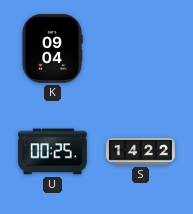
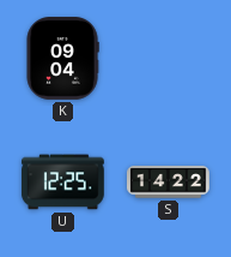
U: 00:25 -> 12:25 (62, 183)
